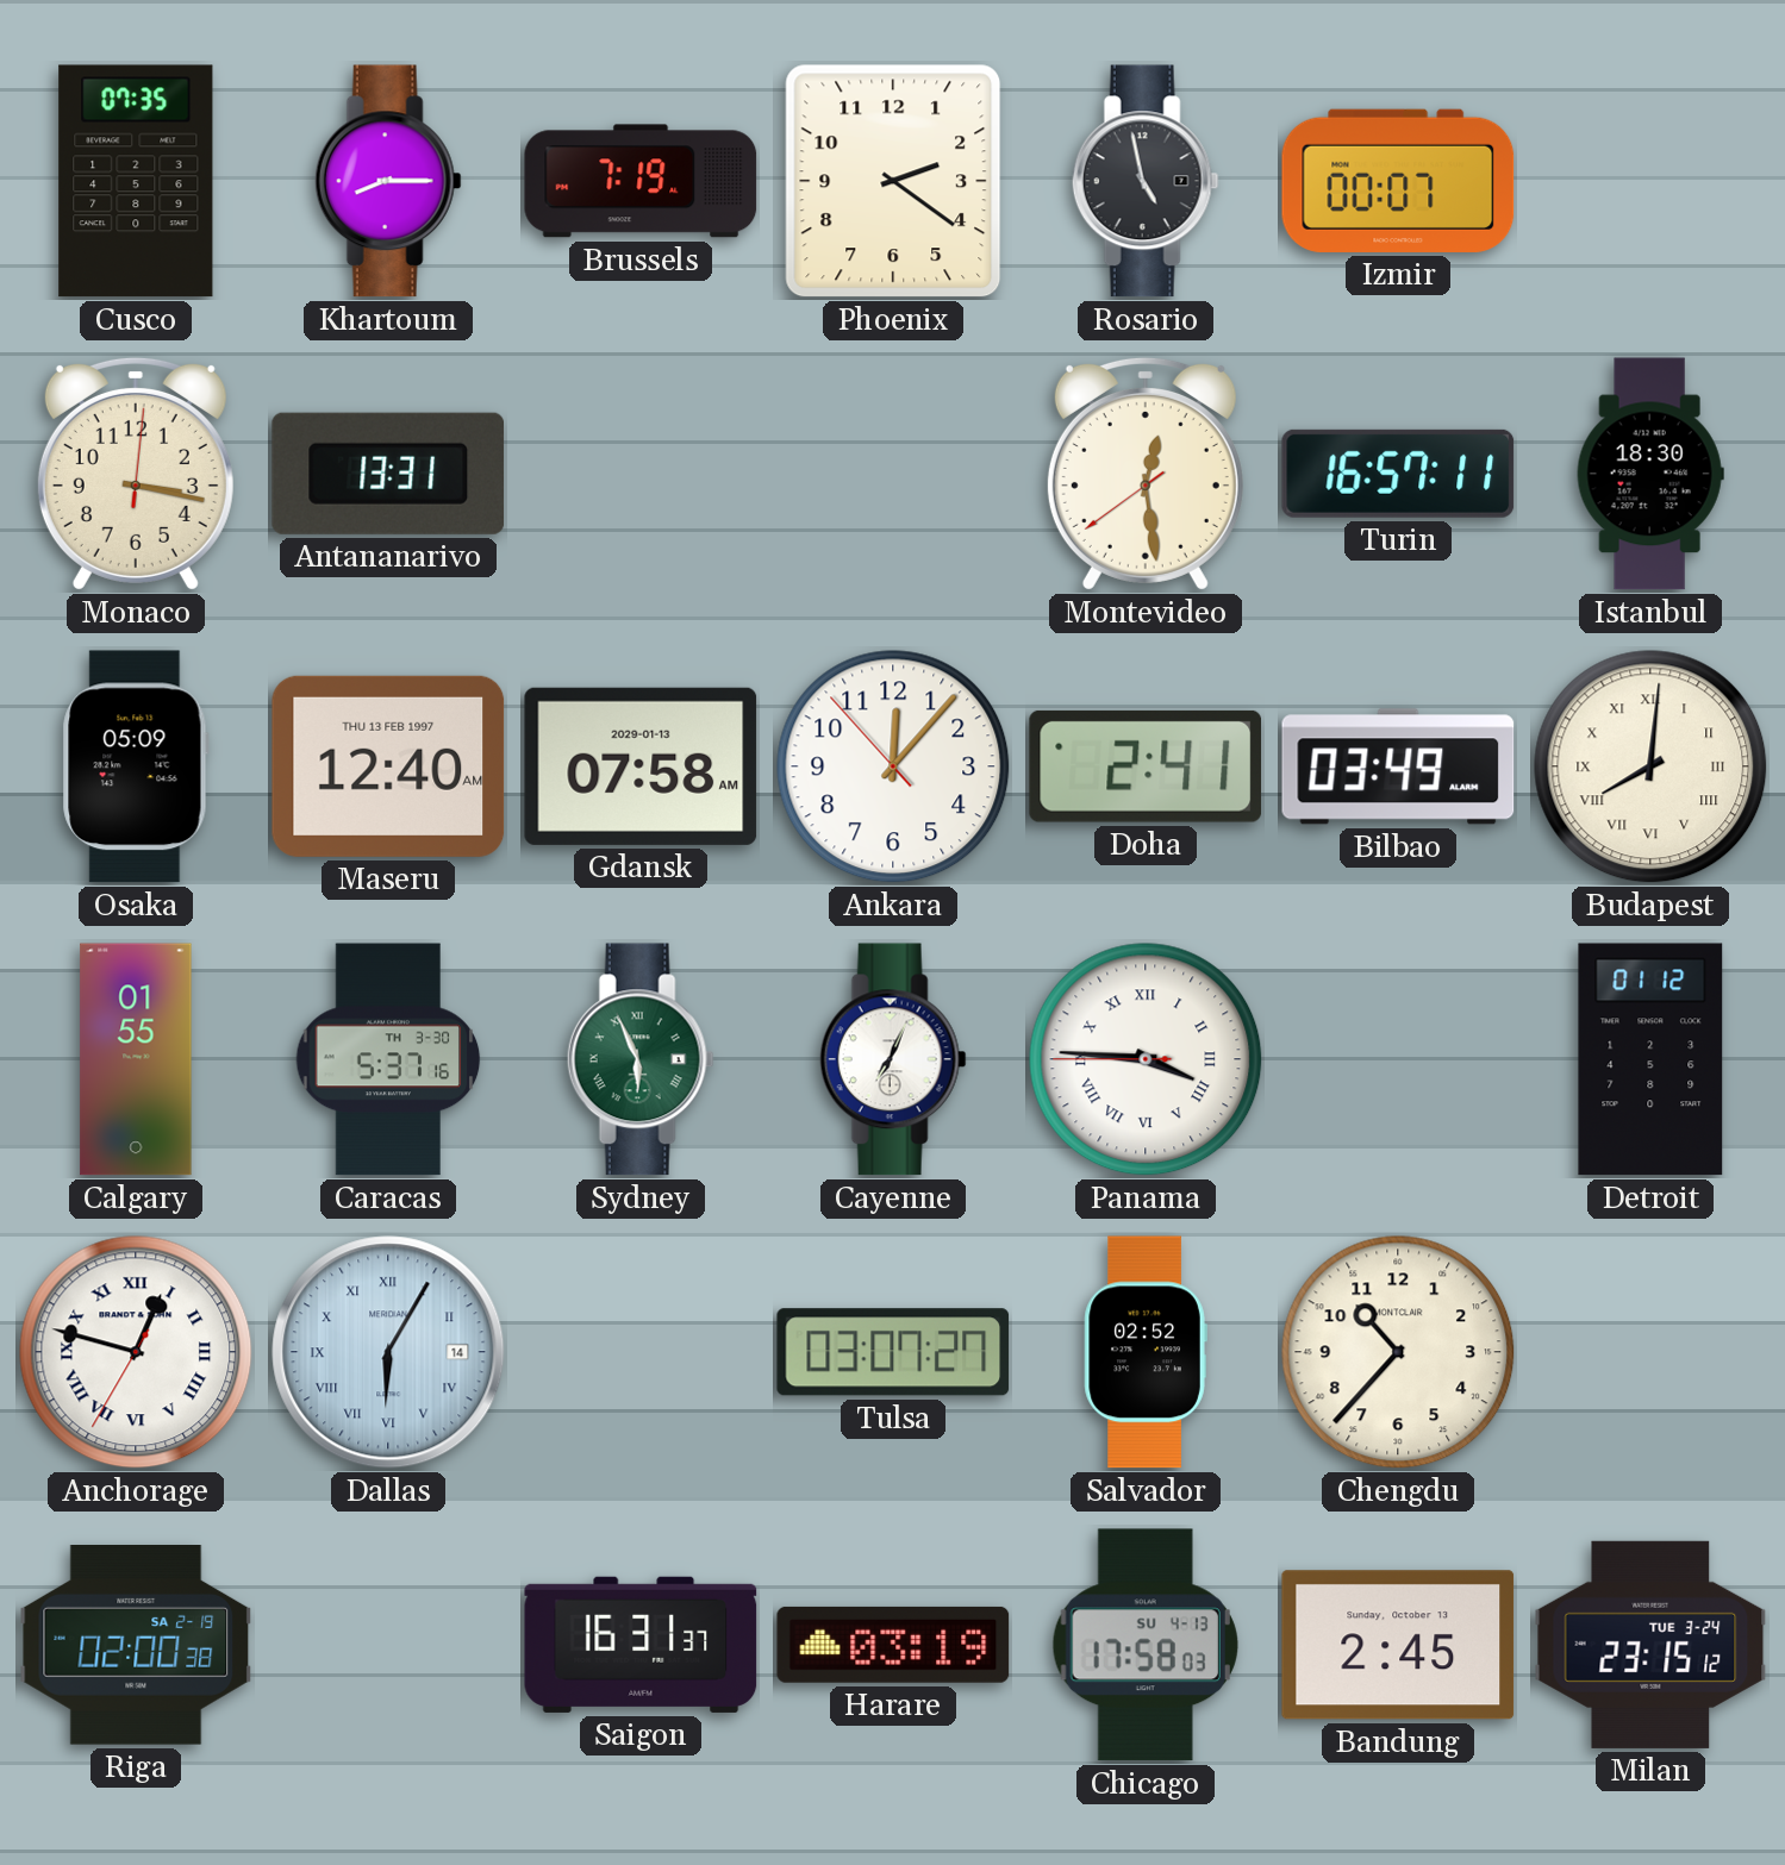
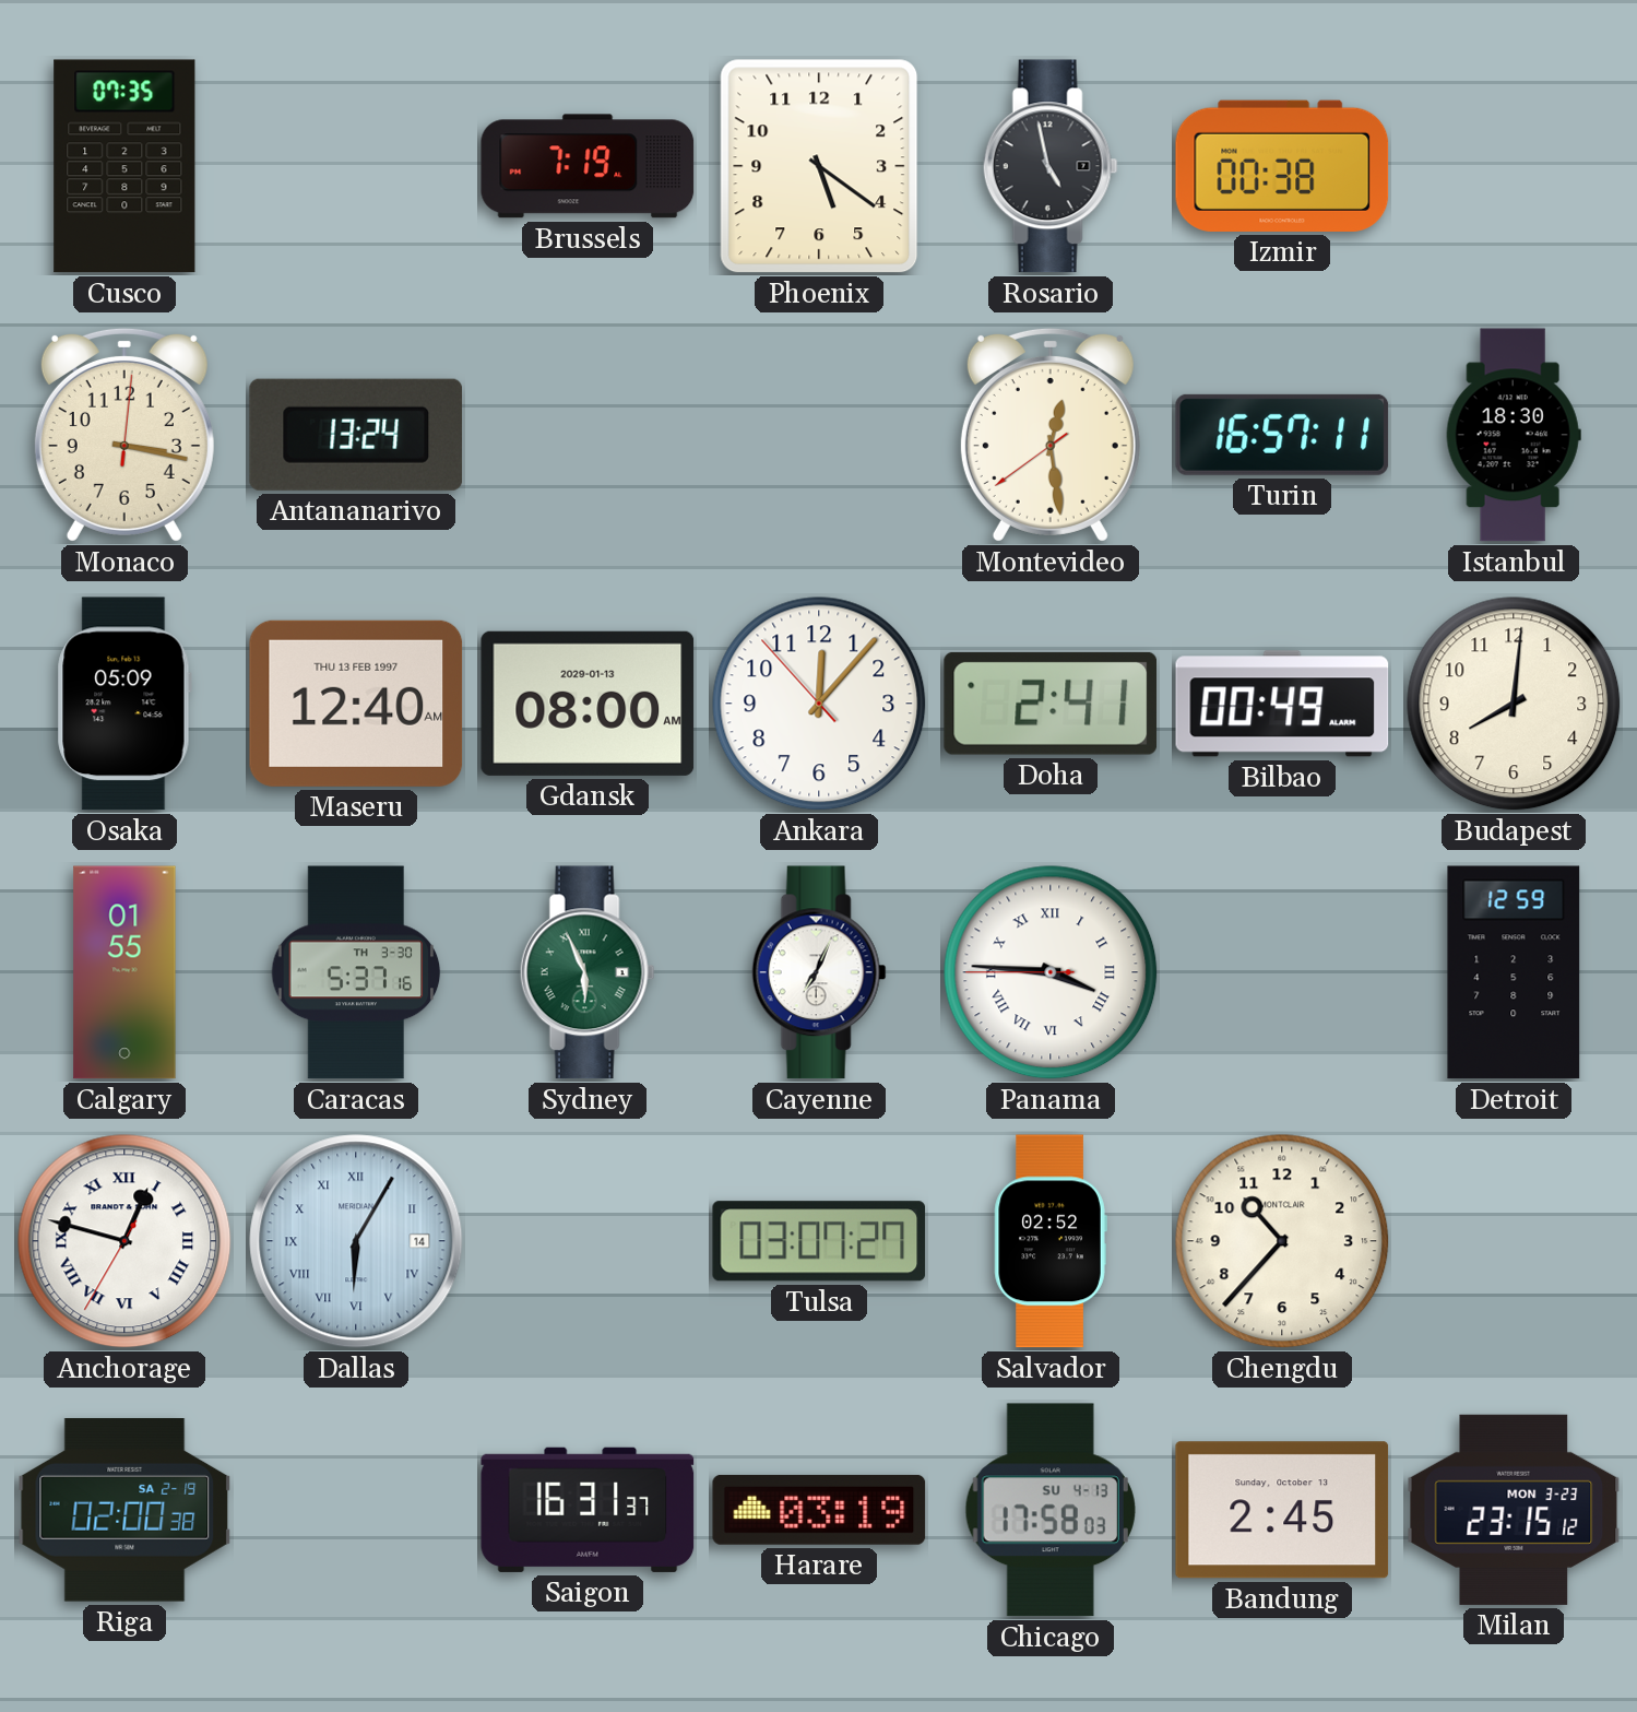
Khartoum: 8:15 -> none (388, 181)
Phoenix: 2:21 -> 5:21 (819, 166)
Izmir: 00:07 -> 00:38 (1282, 166)
Antananarivo: 13:31 -> 13:24 (356, 435)
Gdansk: 07:58 -> 08:00 (588, 704)
Bilbao: 03:49 -> 00:49 (1282, 704)
Budapest numerals: Roman -> Arabic (1514, 704)
Detroit: 01:12 -> 12:59 (1514, 972)
Milan date: TUE 3-24 -> MON 3-23 (1514, 1510)
